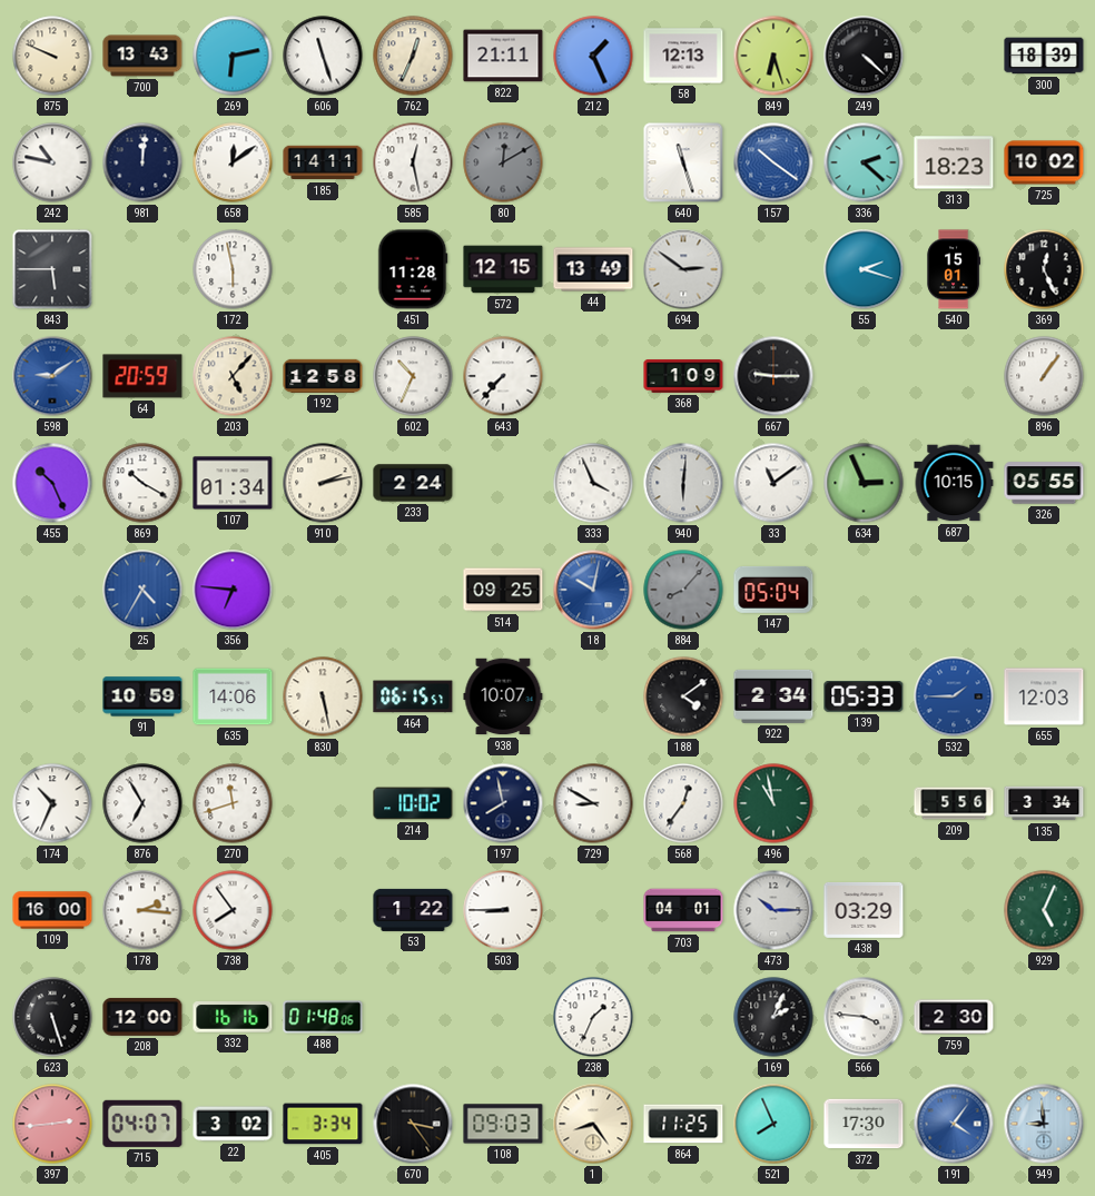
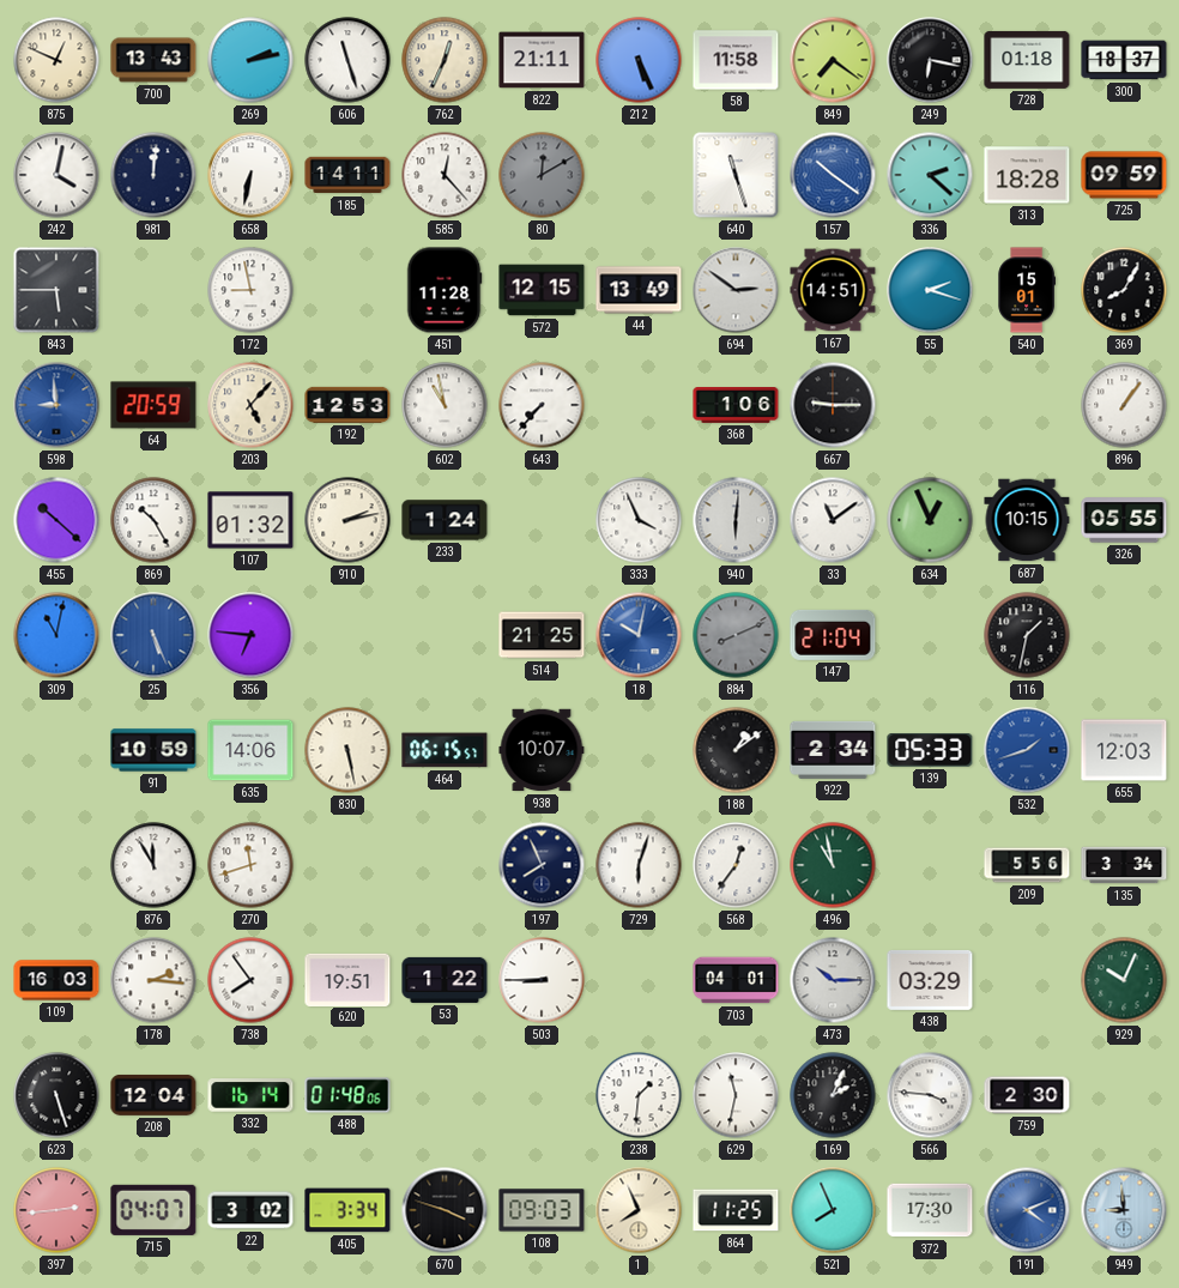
875: 9:49 -> 12:49 (56, 60)
269: 6:13 -> 2:13 (250, 60)
212: 1:26 -> 5:26 (639, 60)
58: 12:13 -> 11:58 (736, 60)
849: 6:27 -> 7:21 (833, 60)
249: 4:22 -> 6:17 (930, 60)
728: none -> 01:18 (1027, 60)
300: 18:39 -> 18:37 (1124, 60)
242: 10:47 -> 4:02 (56, 175)
658: 12:09 -> 6:32 (250, 175)
585: 12:28 -> 12:23 (445, 175)
313: 18:23 -> 18:28 (1027, 175)
725: 10:02 -> 09:59 (1124, 175)
172: 5:58 -> 8:58 (250, 290)
167: none -> 14:51 (833, 290)
369: 12:26 -> 8:05 (1124, 290)
598: 9:09 -> 8:59 (56, 405)
192: 12:58 -> 12:53 (347, 405)
602: 10:34 -> 10:58 (445, 405)
368: 1:09 -> 1:06 (736, 406)
455: 10:26 -> 10:22 (56, 520)
869: 10:20 -> 10:25 (153, 520)
107: 01:34 -> 01:32 (250, 520)
233: 2:24 -> 1:24 (445, 520)
634: 2:56 -> 12:56 (930, 520)
309: none -> 11:02 (56, 635)
25: 4:35 -> 5:26 (153, 635)
514: 09:25 -> 21:25 (542, 635)
884: 8:07 -> 8:11 (736, 635)
147: 05:04 -> 21:04 (833, 635)
116: none -> 1:32 (1027, 635)
188: 4:09 -> 1:09 (736, 750)
532: 1:45 -> 1:42 (1027, 750)
174: 10:34 -> none (52, 803)
876: 6:55 -> 11:55 (153, 865)
214: 10:02 -> none (413, 803)
197: 7:58 -> 7:56 (542, 865)
729: 8:50 -> 6:03 (639, 865)
109: 16:00 -> 16:03 (56, 980)
620: none -> 19:51 (347, 979)
929: 5:04 -> 10:04 (1124, 980)
208: 12:00 -> 12:04 (153, 1095)
332: 16:16 -> 16:14 (250, 1095)
238: 1:34 -> 1:31 (639, 1095)
629: none -> 11:32 (736, 1095)
670: 3:24 -> 3:48 (445, 1210)
1: 8:24 -> 7:56 (639, 1210)
191: 4:06 -> 4:11 (1027, 1210)
